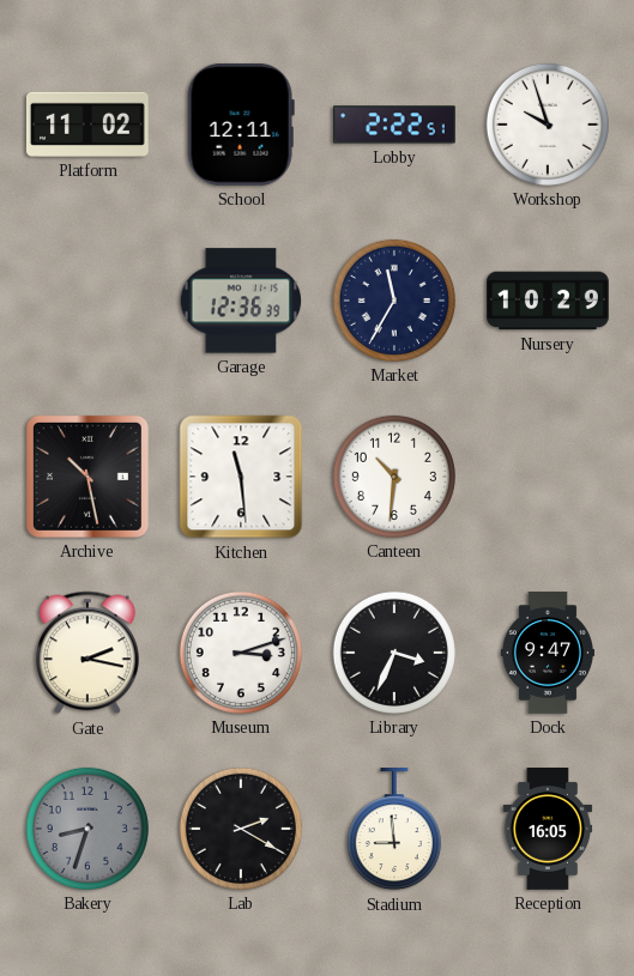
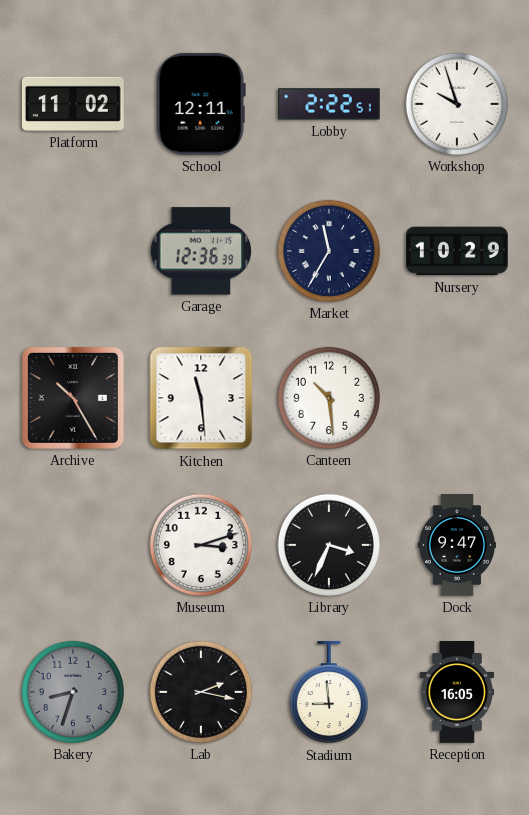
Archive: 10:28 -> 10:25 (73, 398)
Canteen: 10:31 -> 10:29 (329, 398)
Gate: 2:17 -> none (89, 653)
Lab: 2:20 -> 2:17 (201, 692)
